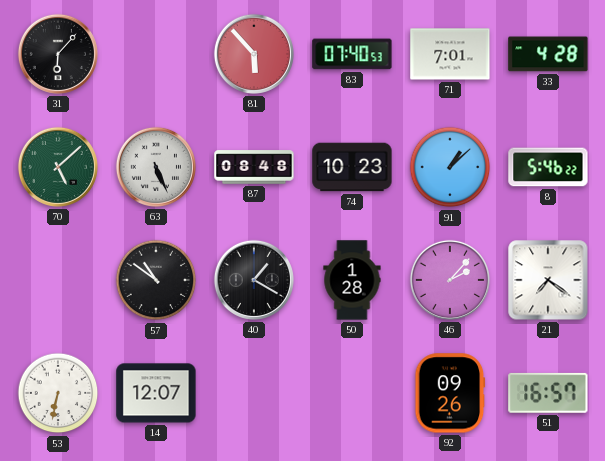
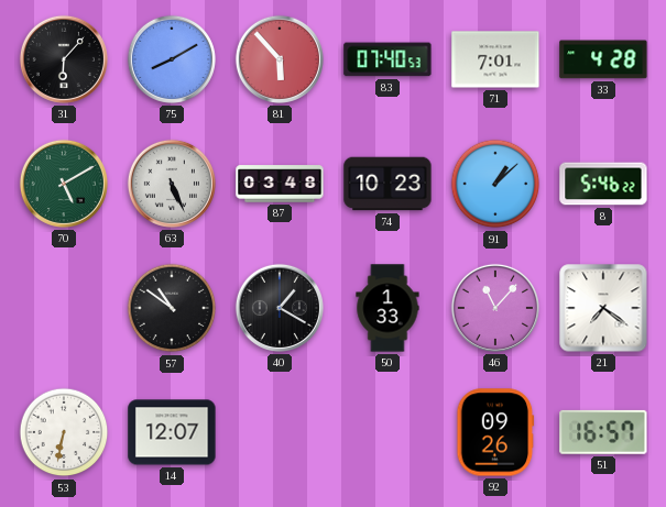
75: none -> 8:10 (172, 59)
70: 5:08 -> 5:10 (64, 184)
87: 08:48 -> 03:48 (280, 184)
50: 1:28 -> 1:33 (387, 308)
46: 2:07 -> 11:07 (495, 308)
